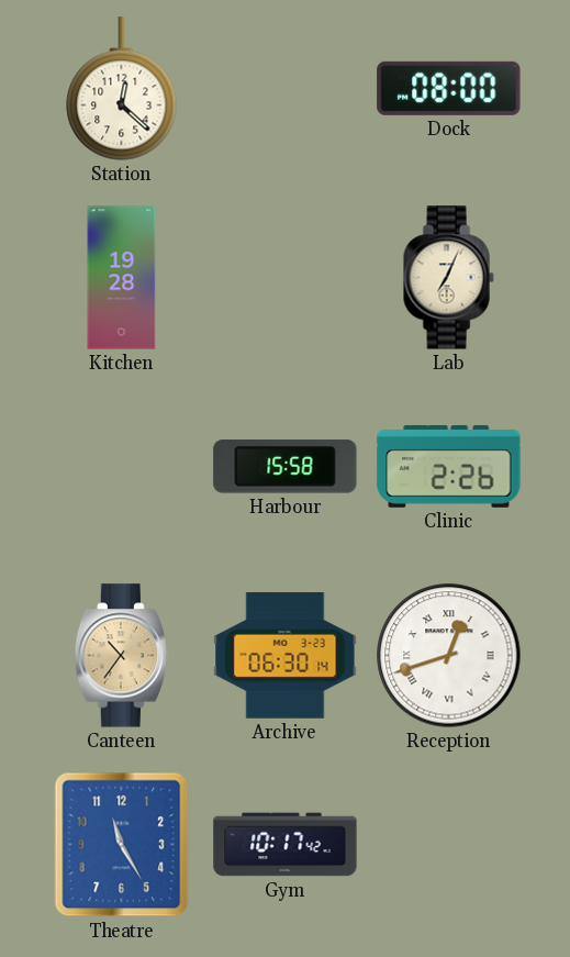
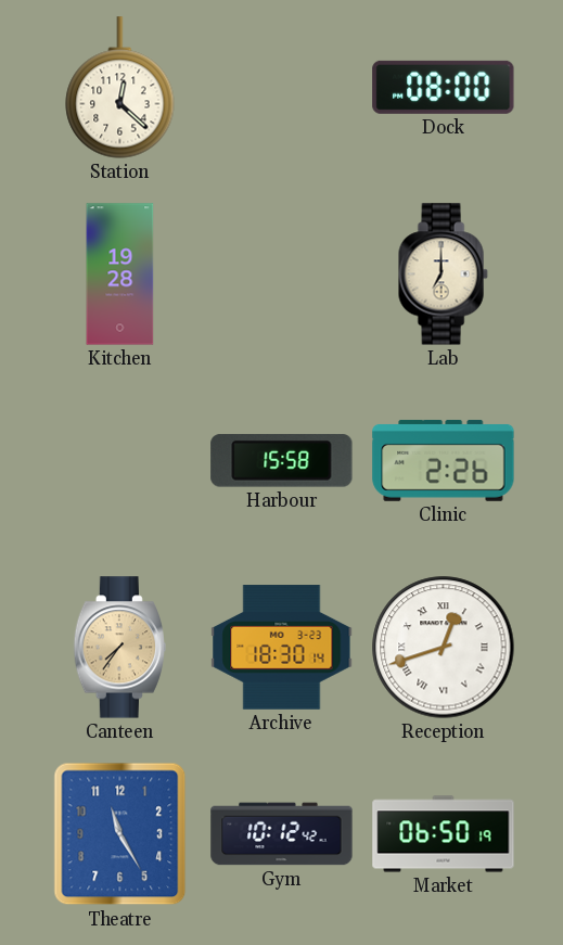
Lab: 7:04 -> 7:00 (443, 274)
Canteen: 10:36 -> 7:36 (119, 648)
Archive: 06:30 -> 18:30 (282, 648)
Gym: 10:17 -> 10:12 (282, 834)
Market: none -> 06:50 (444, 834)
